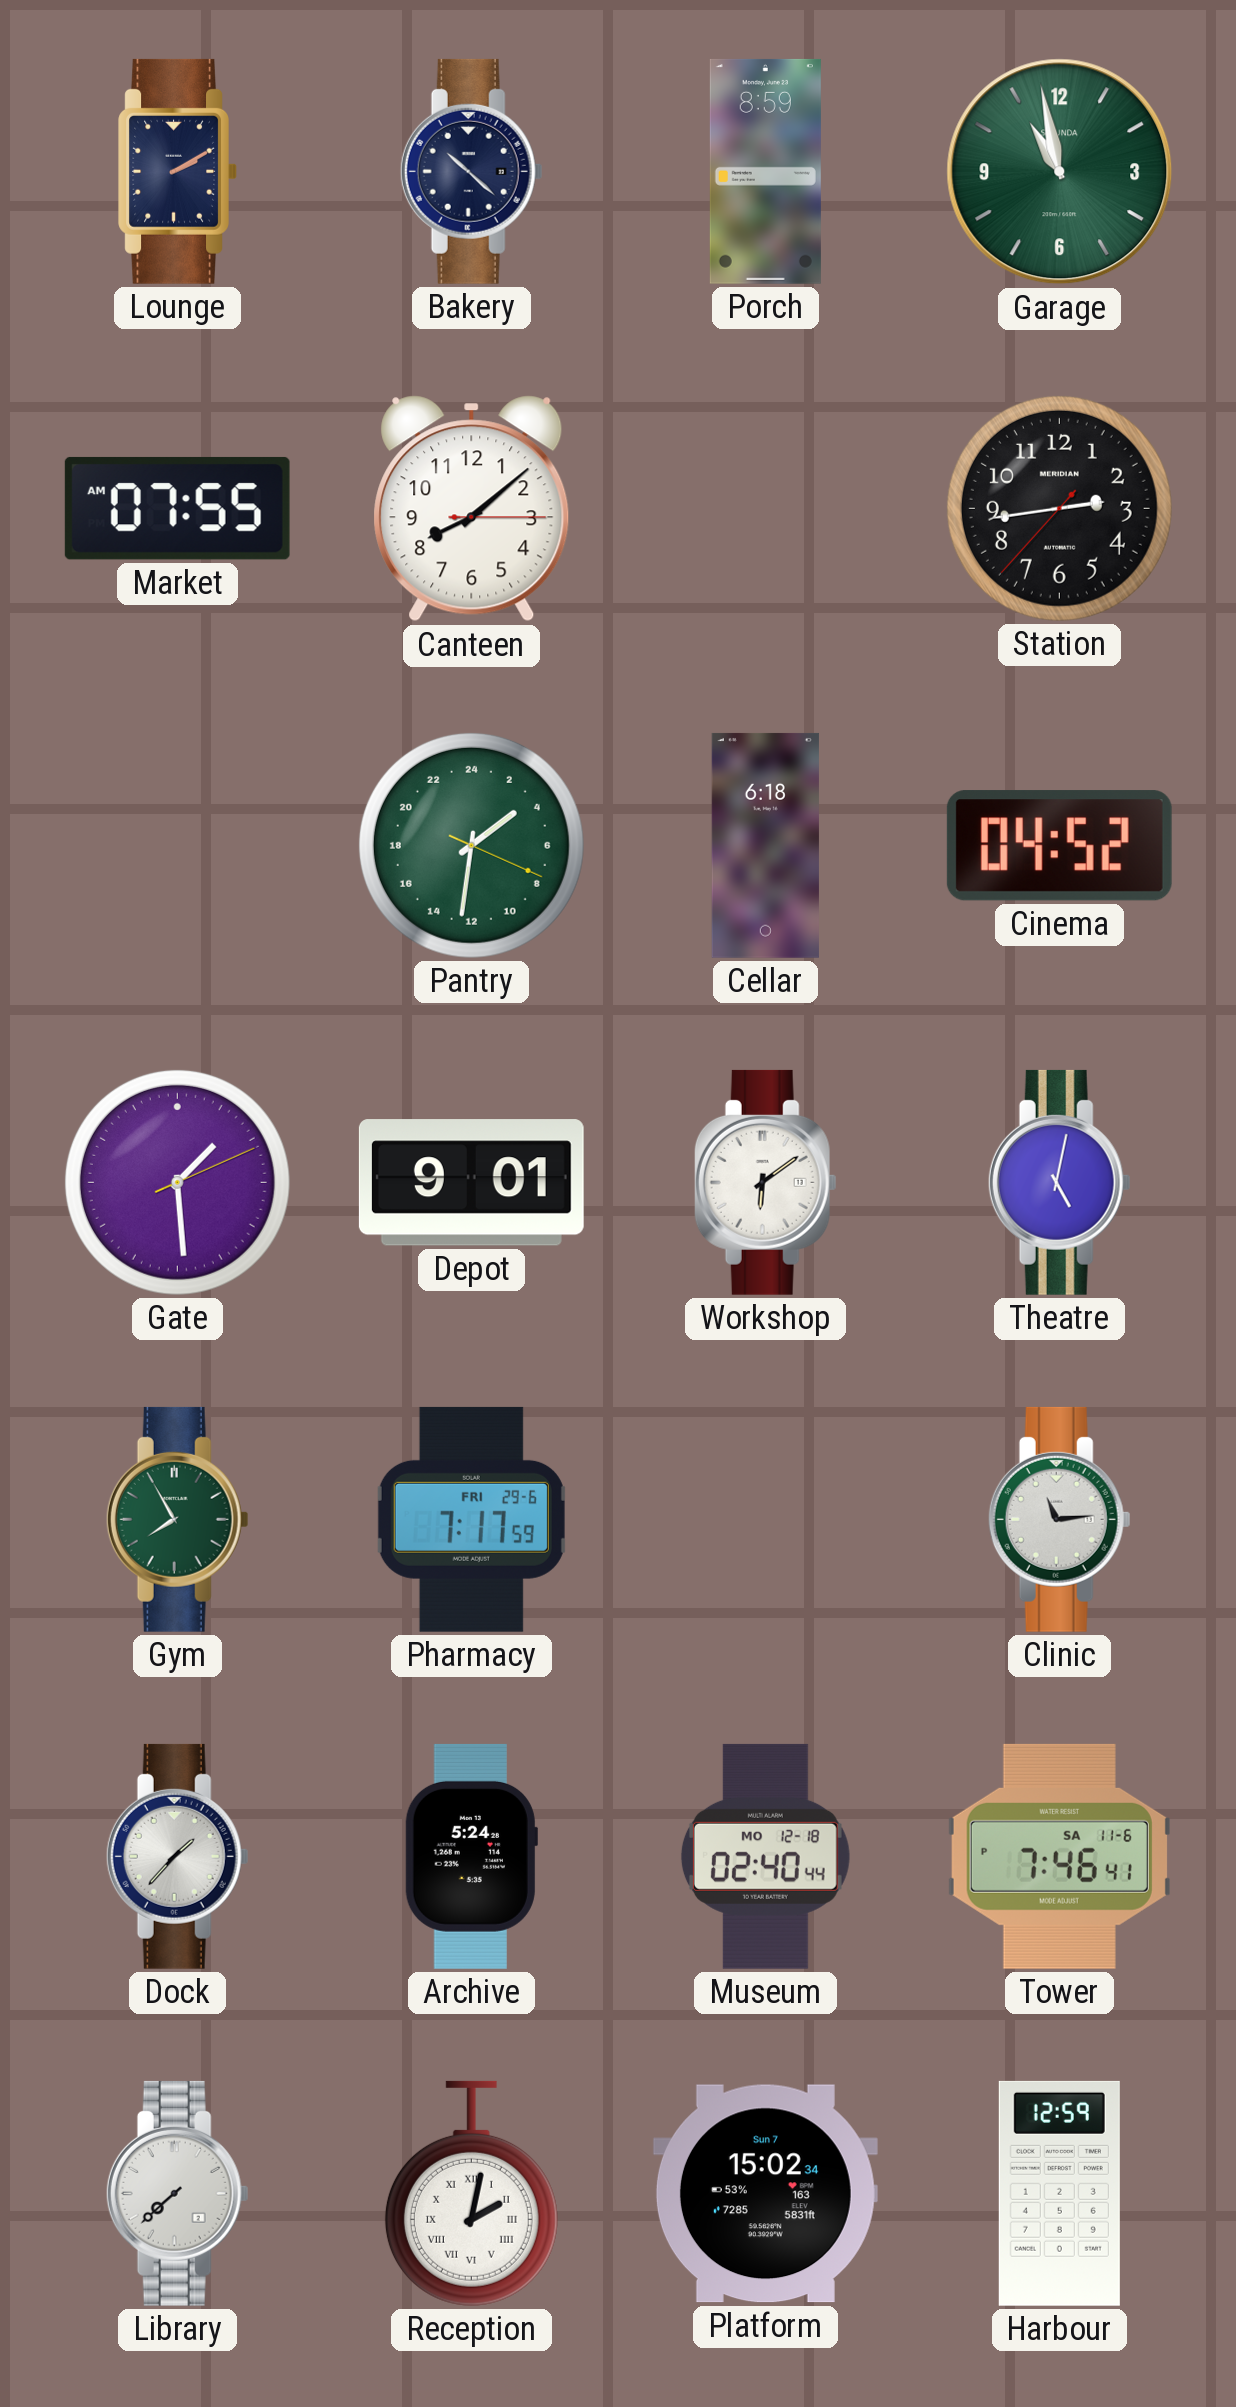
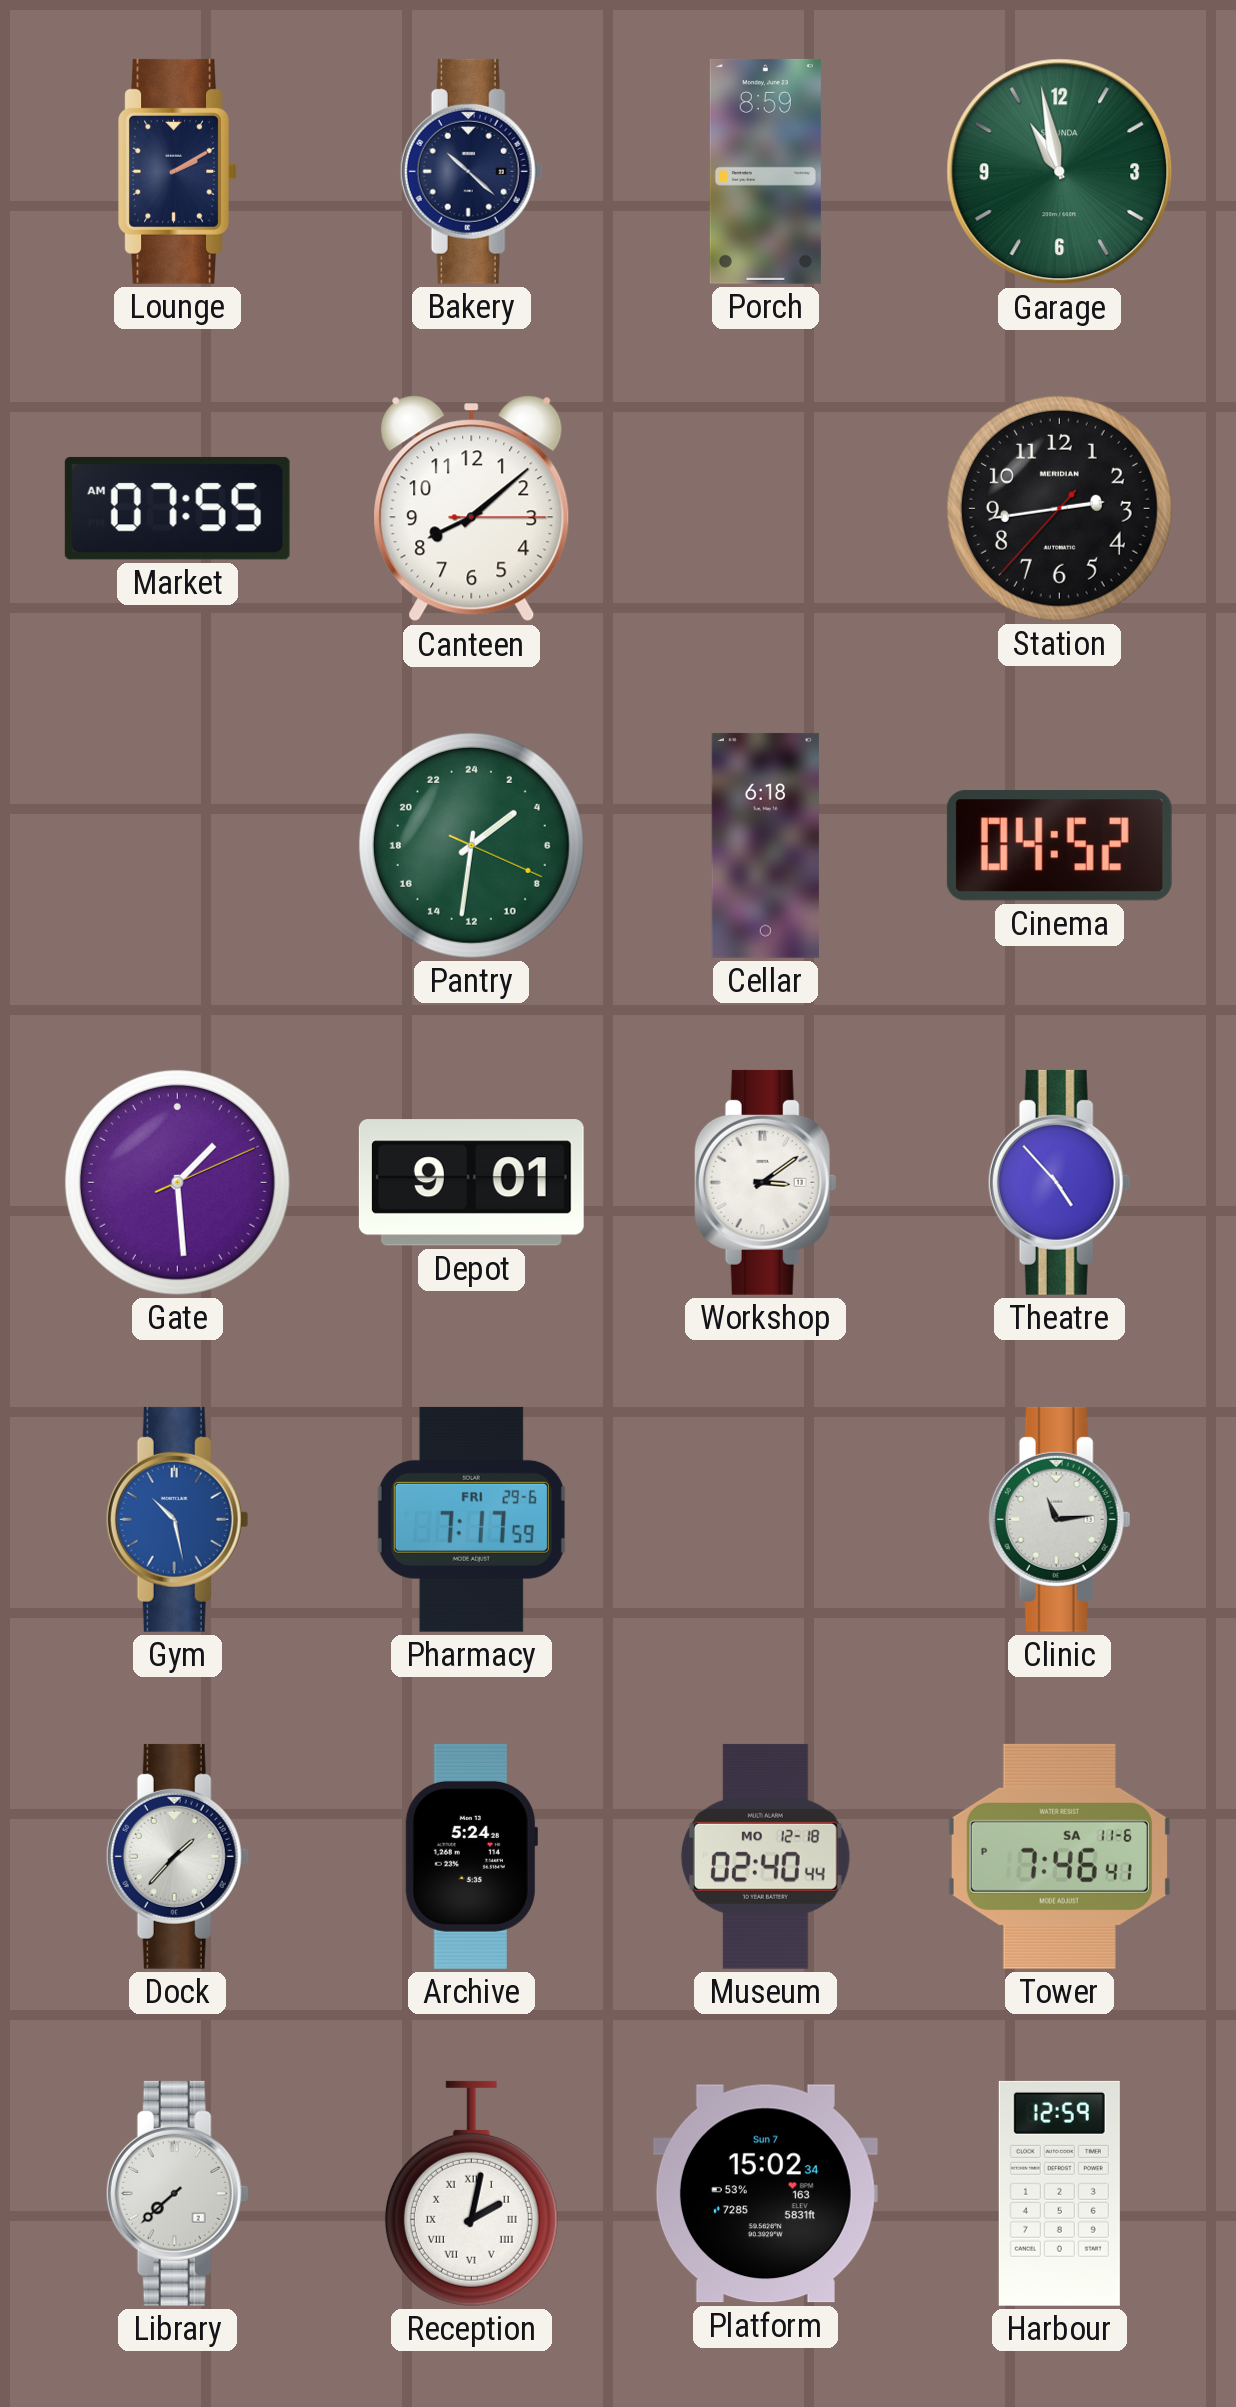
Workshop: 6:09 -> 3:09 (765, 1182)
Theatre: 5:02 -> 4:53 (1059, 1182)
Gym: 7:55 -> 10:28 (177, 1519)
Gym dial: green -> blue (177, 1519)
